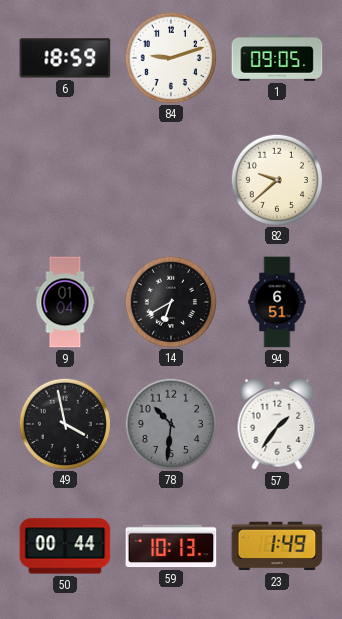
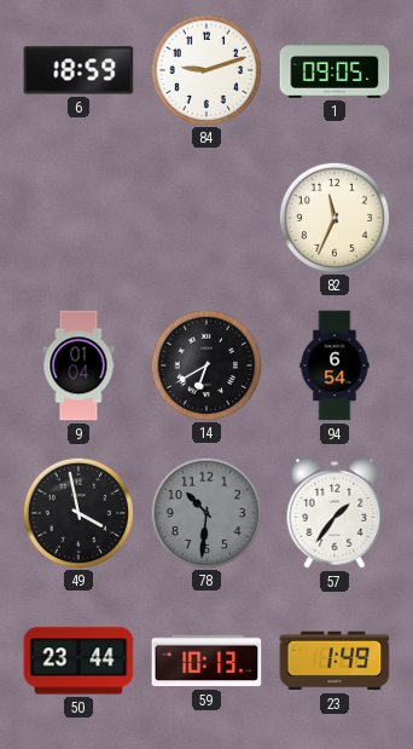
82: 9:38 -> 11:34 (333, 217)
94: 6:51 -> 6:54 (335, 365)
50: 00:44 -> 23:44 (78, 661)
